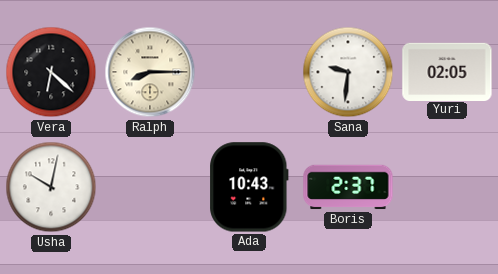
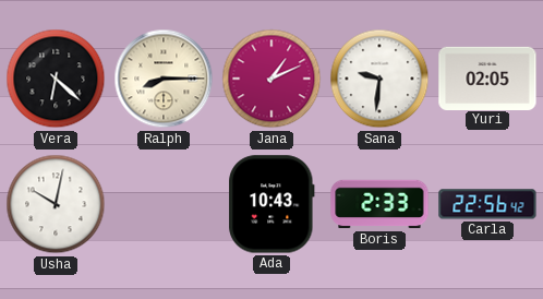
Jana: none -> 1:11 (271, 79)
Boris: 2:37 -> 2:33 (379, 204)
Carla: none -> 22:56 (487, 204)
